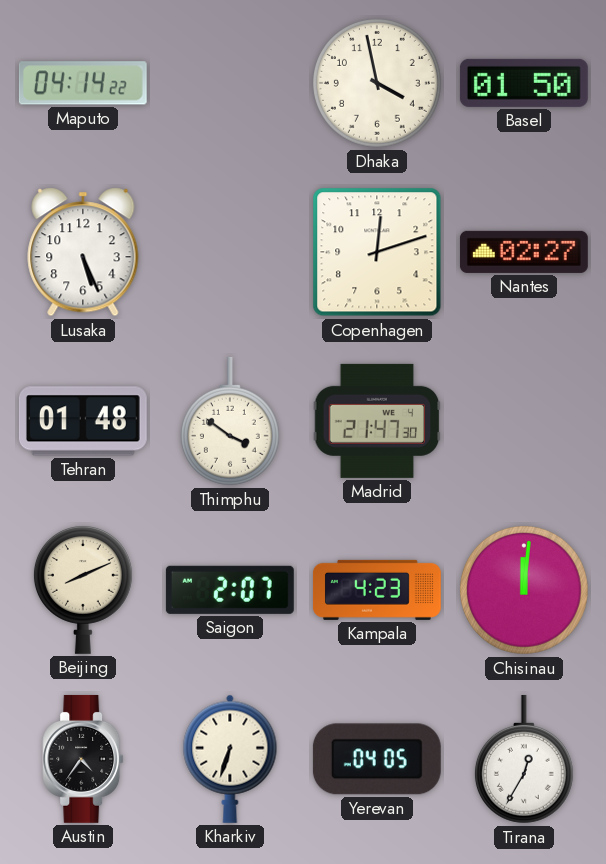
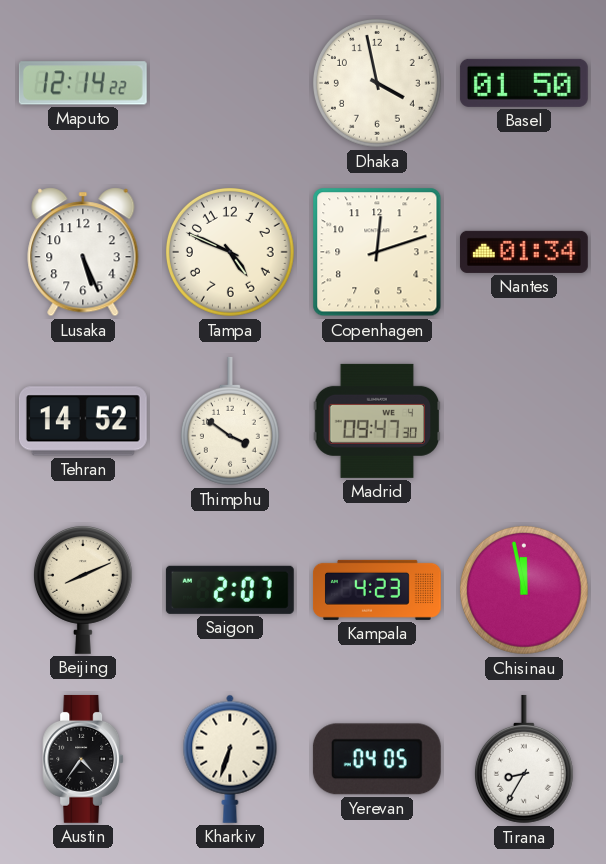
Maputo: 04:14 -> 12:14 (83, 83)
Tampa: none -> 4:49 (230, 252)
Nantes: 02:27 -> 01:34 (524, 252)
Tehran: 01:48 -> 14:52 (83, 421)
Madrid: 21:47 -> 09:47 (377, 421)
Chisinau: 12:01 -> 11:58 (524, 590)
Tirana: 12:35 -> 8:35 (524, 759)
